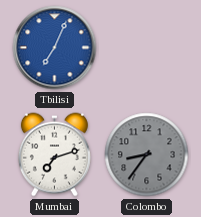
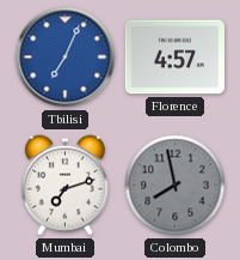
Florence: none -> 4:57 (174, 58)
Colombo: 8:36 -> 7:58 (176, 186)
